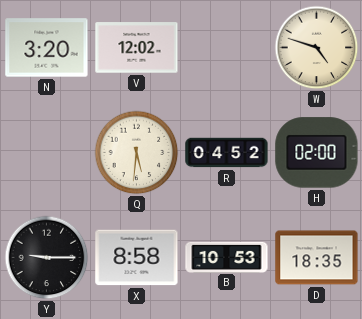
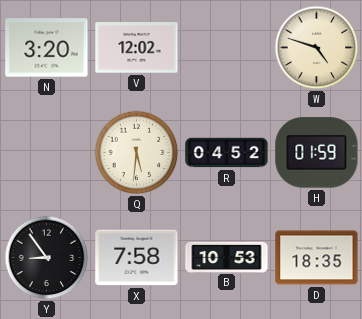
H: 02:00 -> 01:59 (317, 153)
Y: 9:15 -> 8:54 (47, 258)
X: 8:58 -> 7:58 (137, 258)
